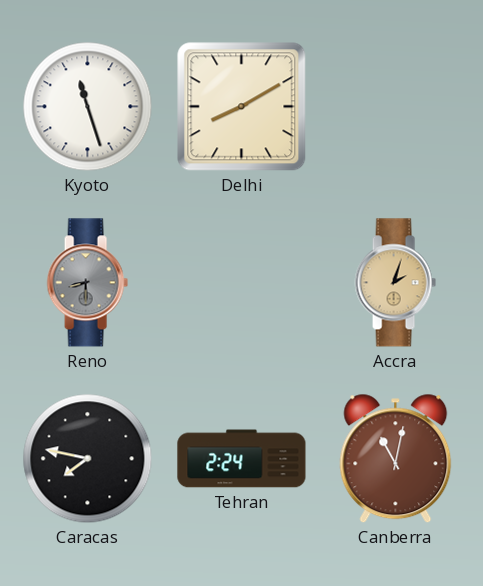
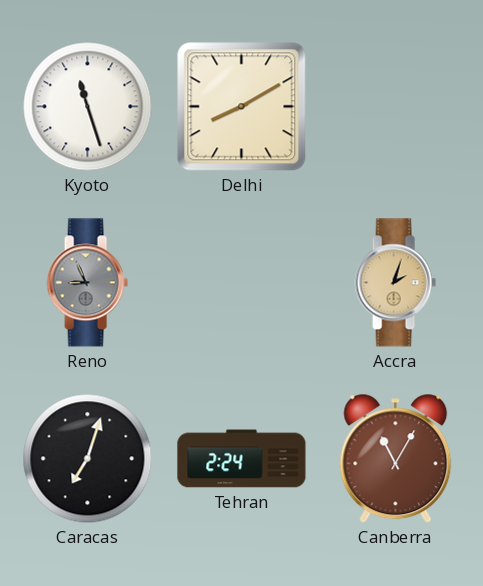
Reno: 8:30 -> 8:56 (87, 283)
Caracas: 7:47 -> 7:03 (88, 459)
Canberra: 11:02 -> 11:05 (396, 459)
